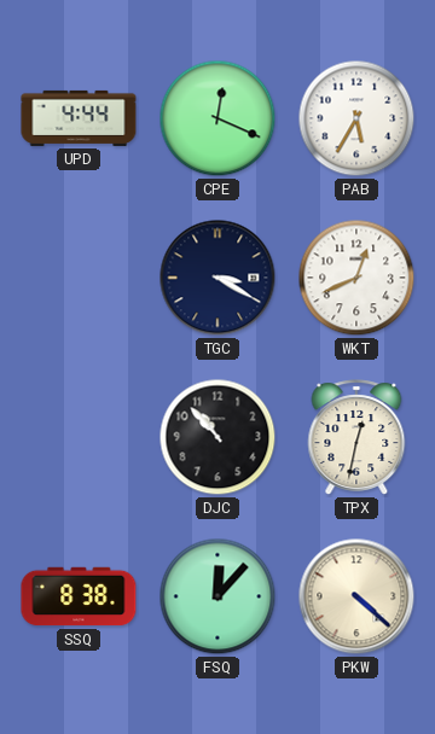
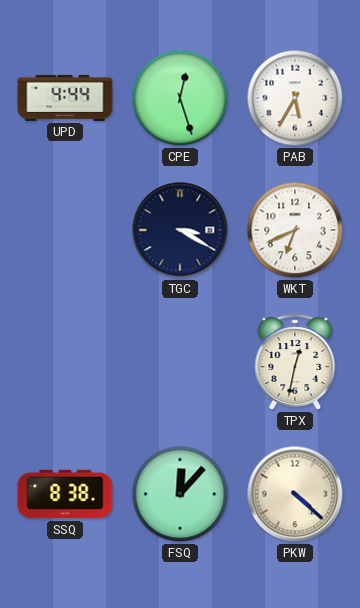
CPE: 12:19 -> 12:27 (180, 98)
WKT: 12:41 -> 6:41 (295, 230)
DJC: 10:53 -> none (217, 437)
